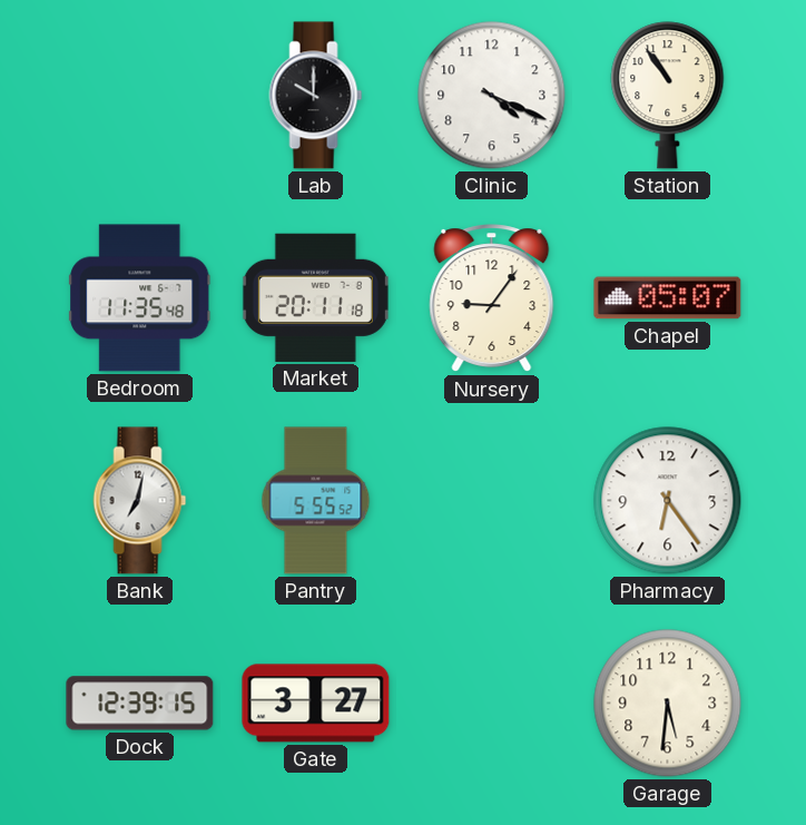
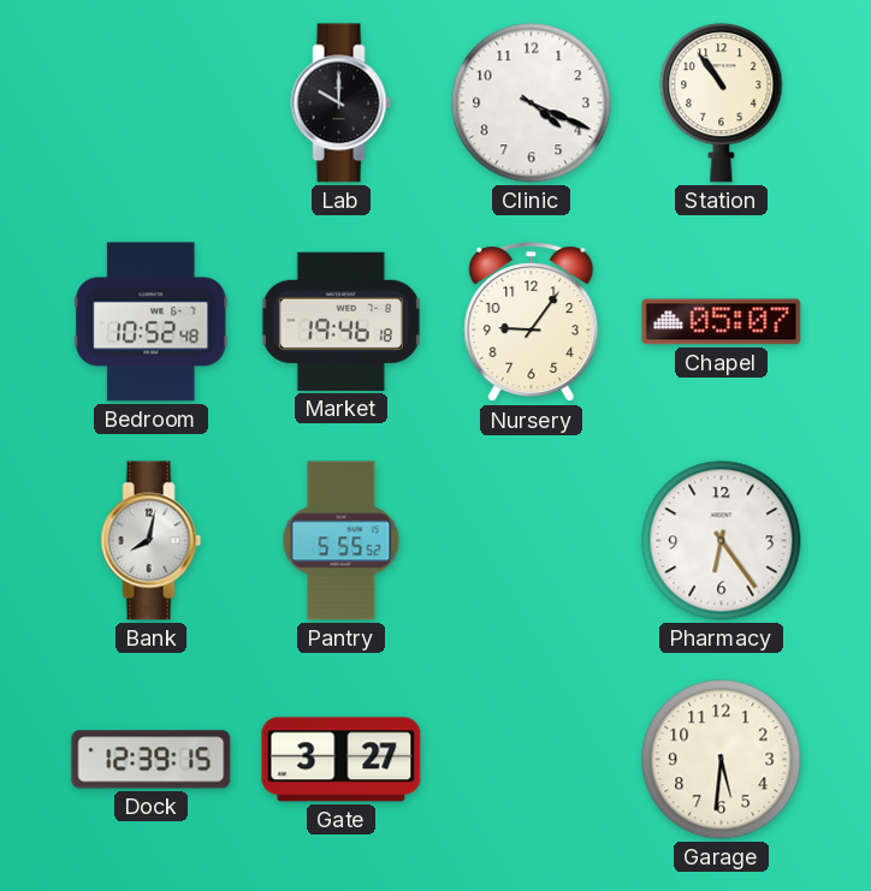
Bedroom: 11:35 -> 10:52 (152, 322)
Market: 20:11 -> 19:46 (340, 321)
Bank: 7:02 -> 8:02 (152, 541)
